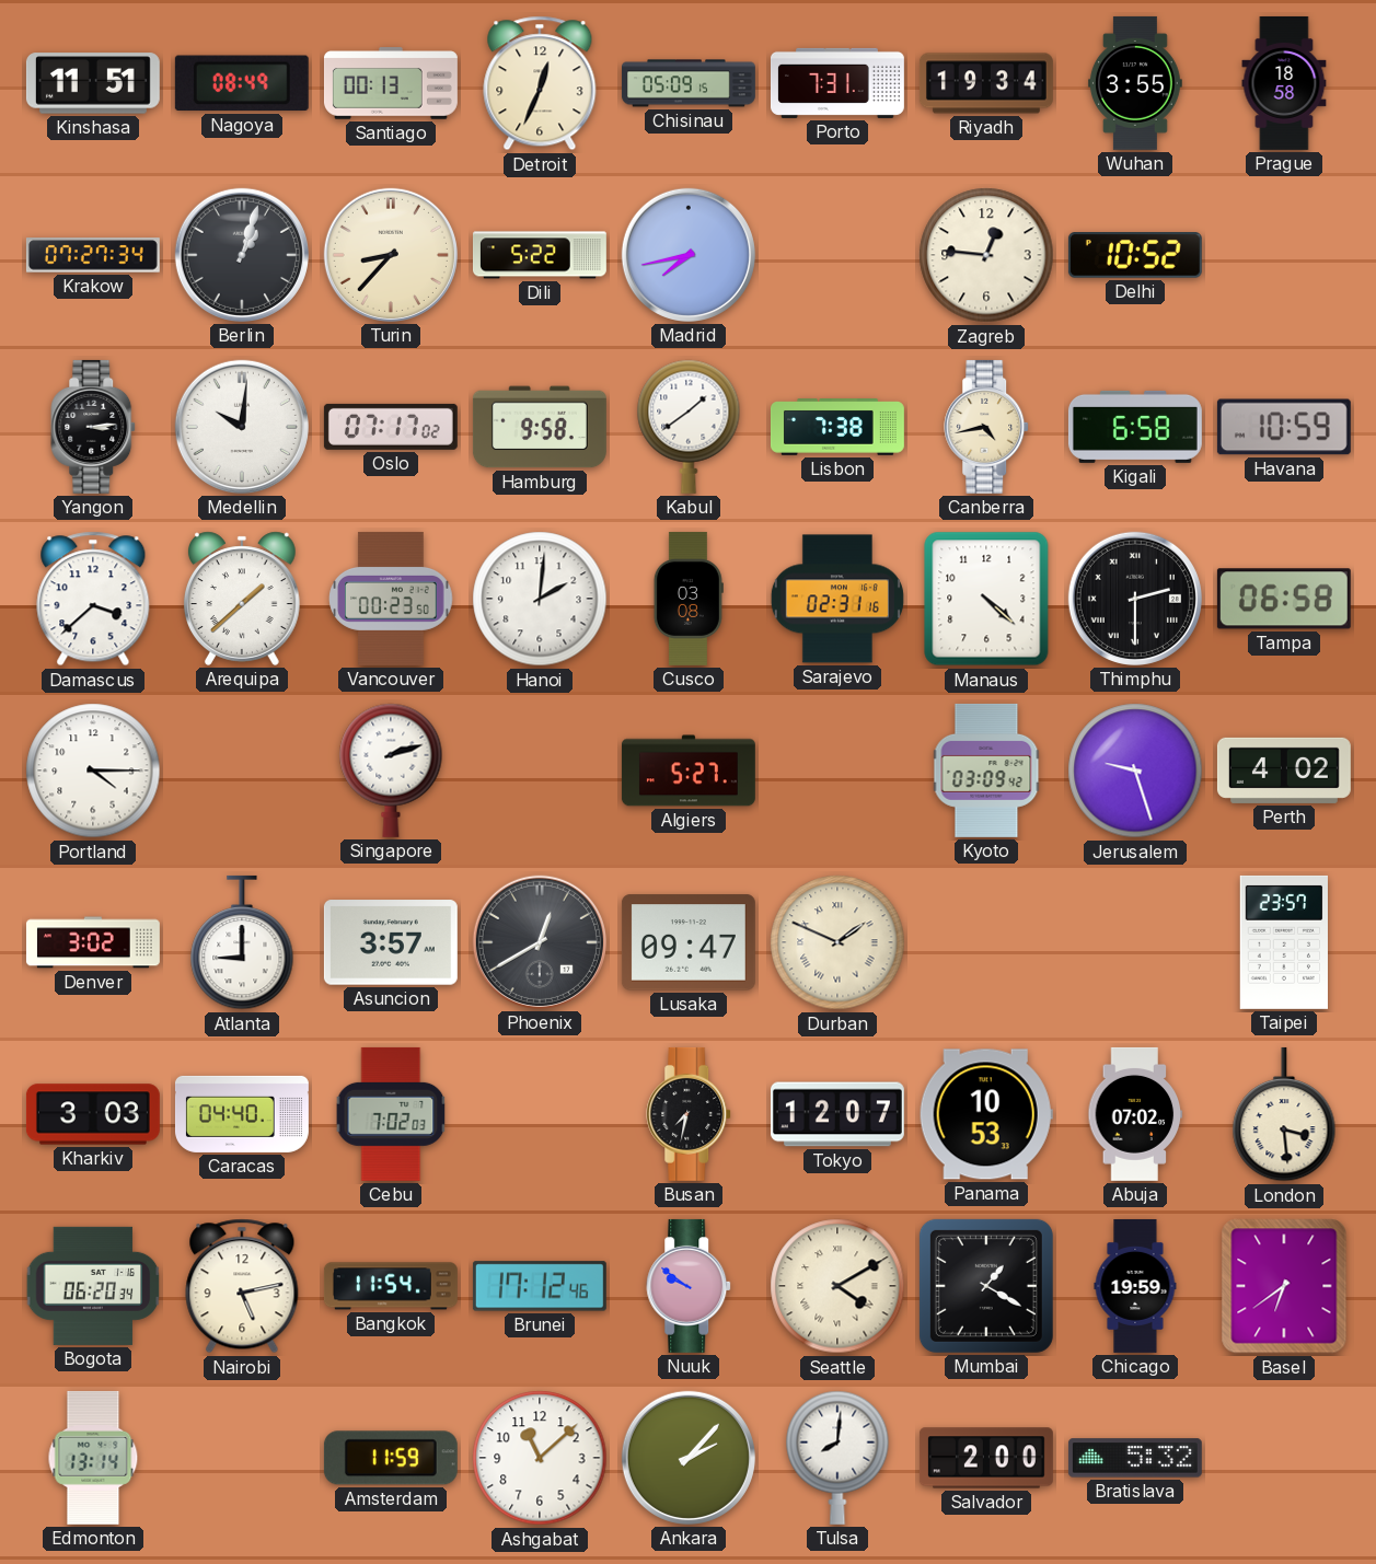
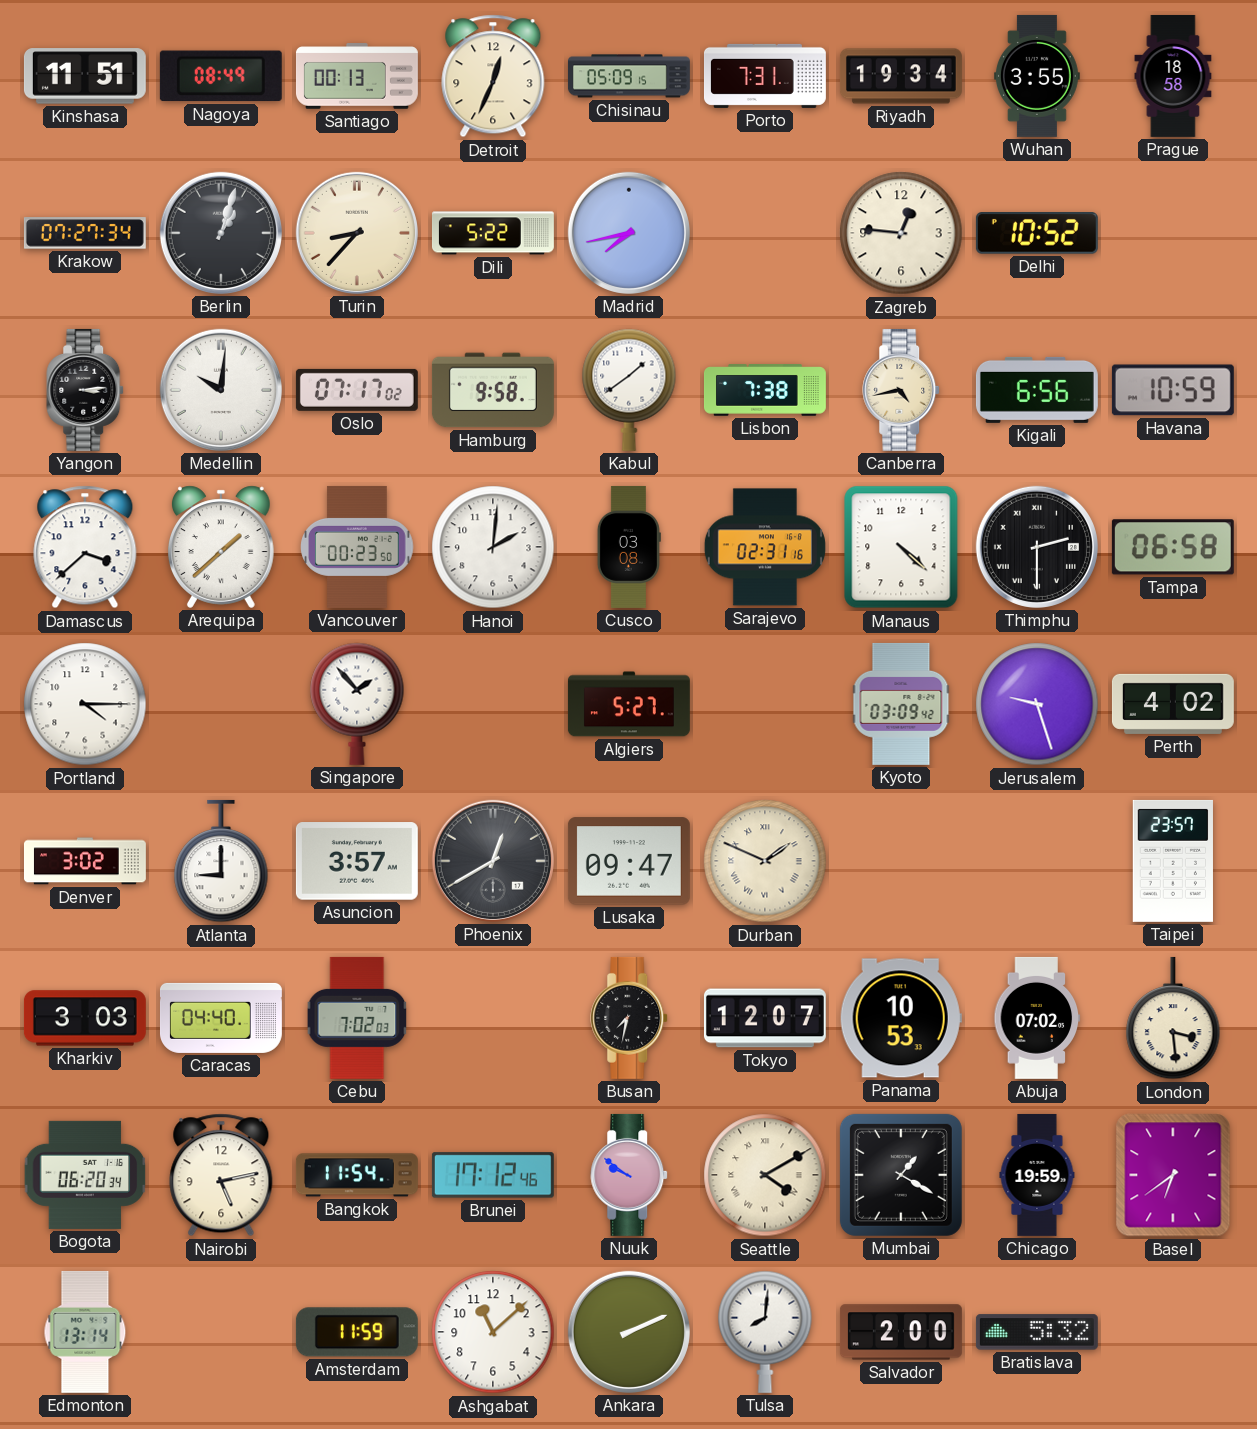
Kigali: 6:58 -> 6:56 (1037, 390)
Singapore: 2:12 -> 1:53 (357, 704)
Ankara: 2:07 -> 2:11 (629, 1332)
